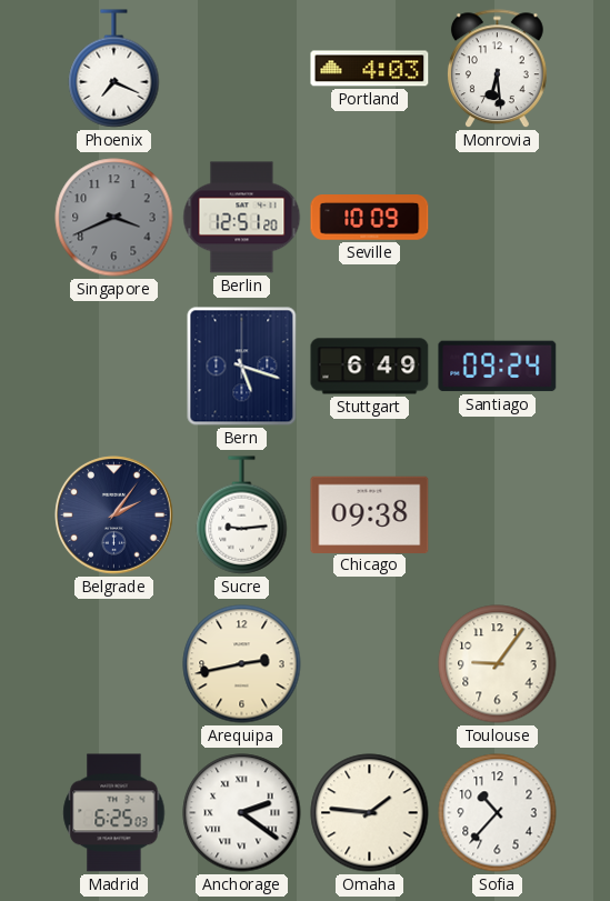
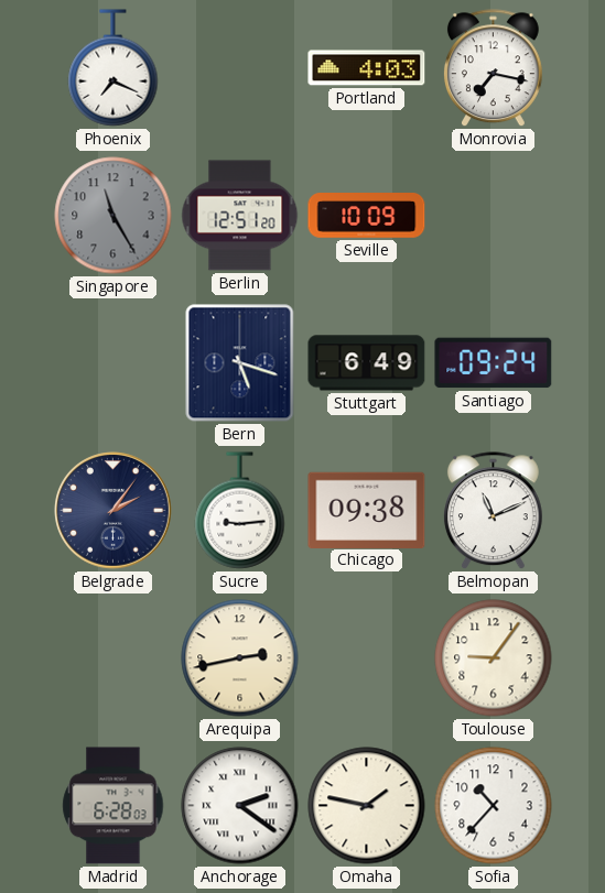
Monrovia: 6:29 -> 7:17 (493, 68)
Singapore: 3:41 -> 11:25 (114, 216)
Belmopan: none -> 11:11 (493, 511)
Madrid: 6:25 -> 6:28 (114, 806)
Omaha: 1:46 -> 1:47 (367, 806)
